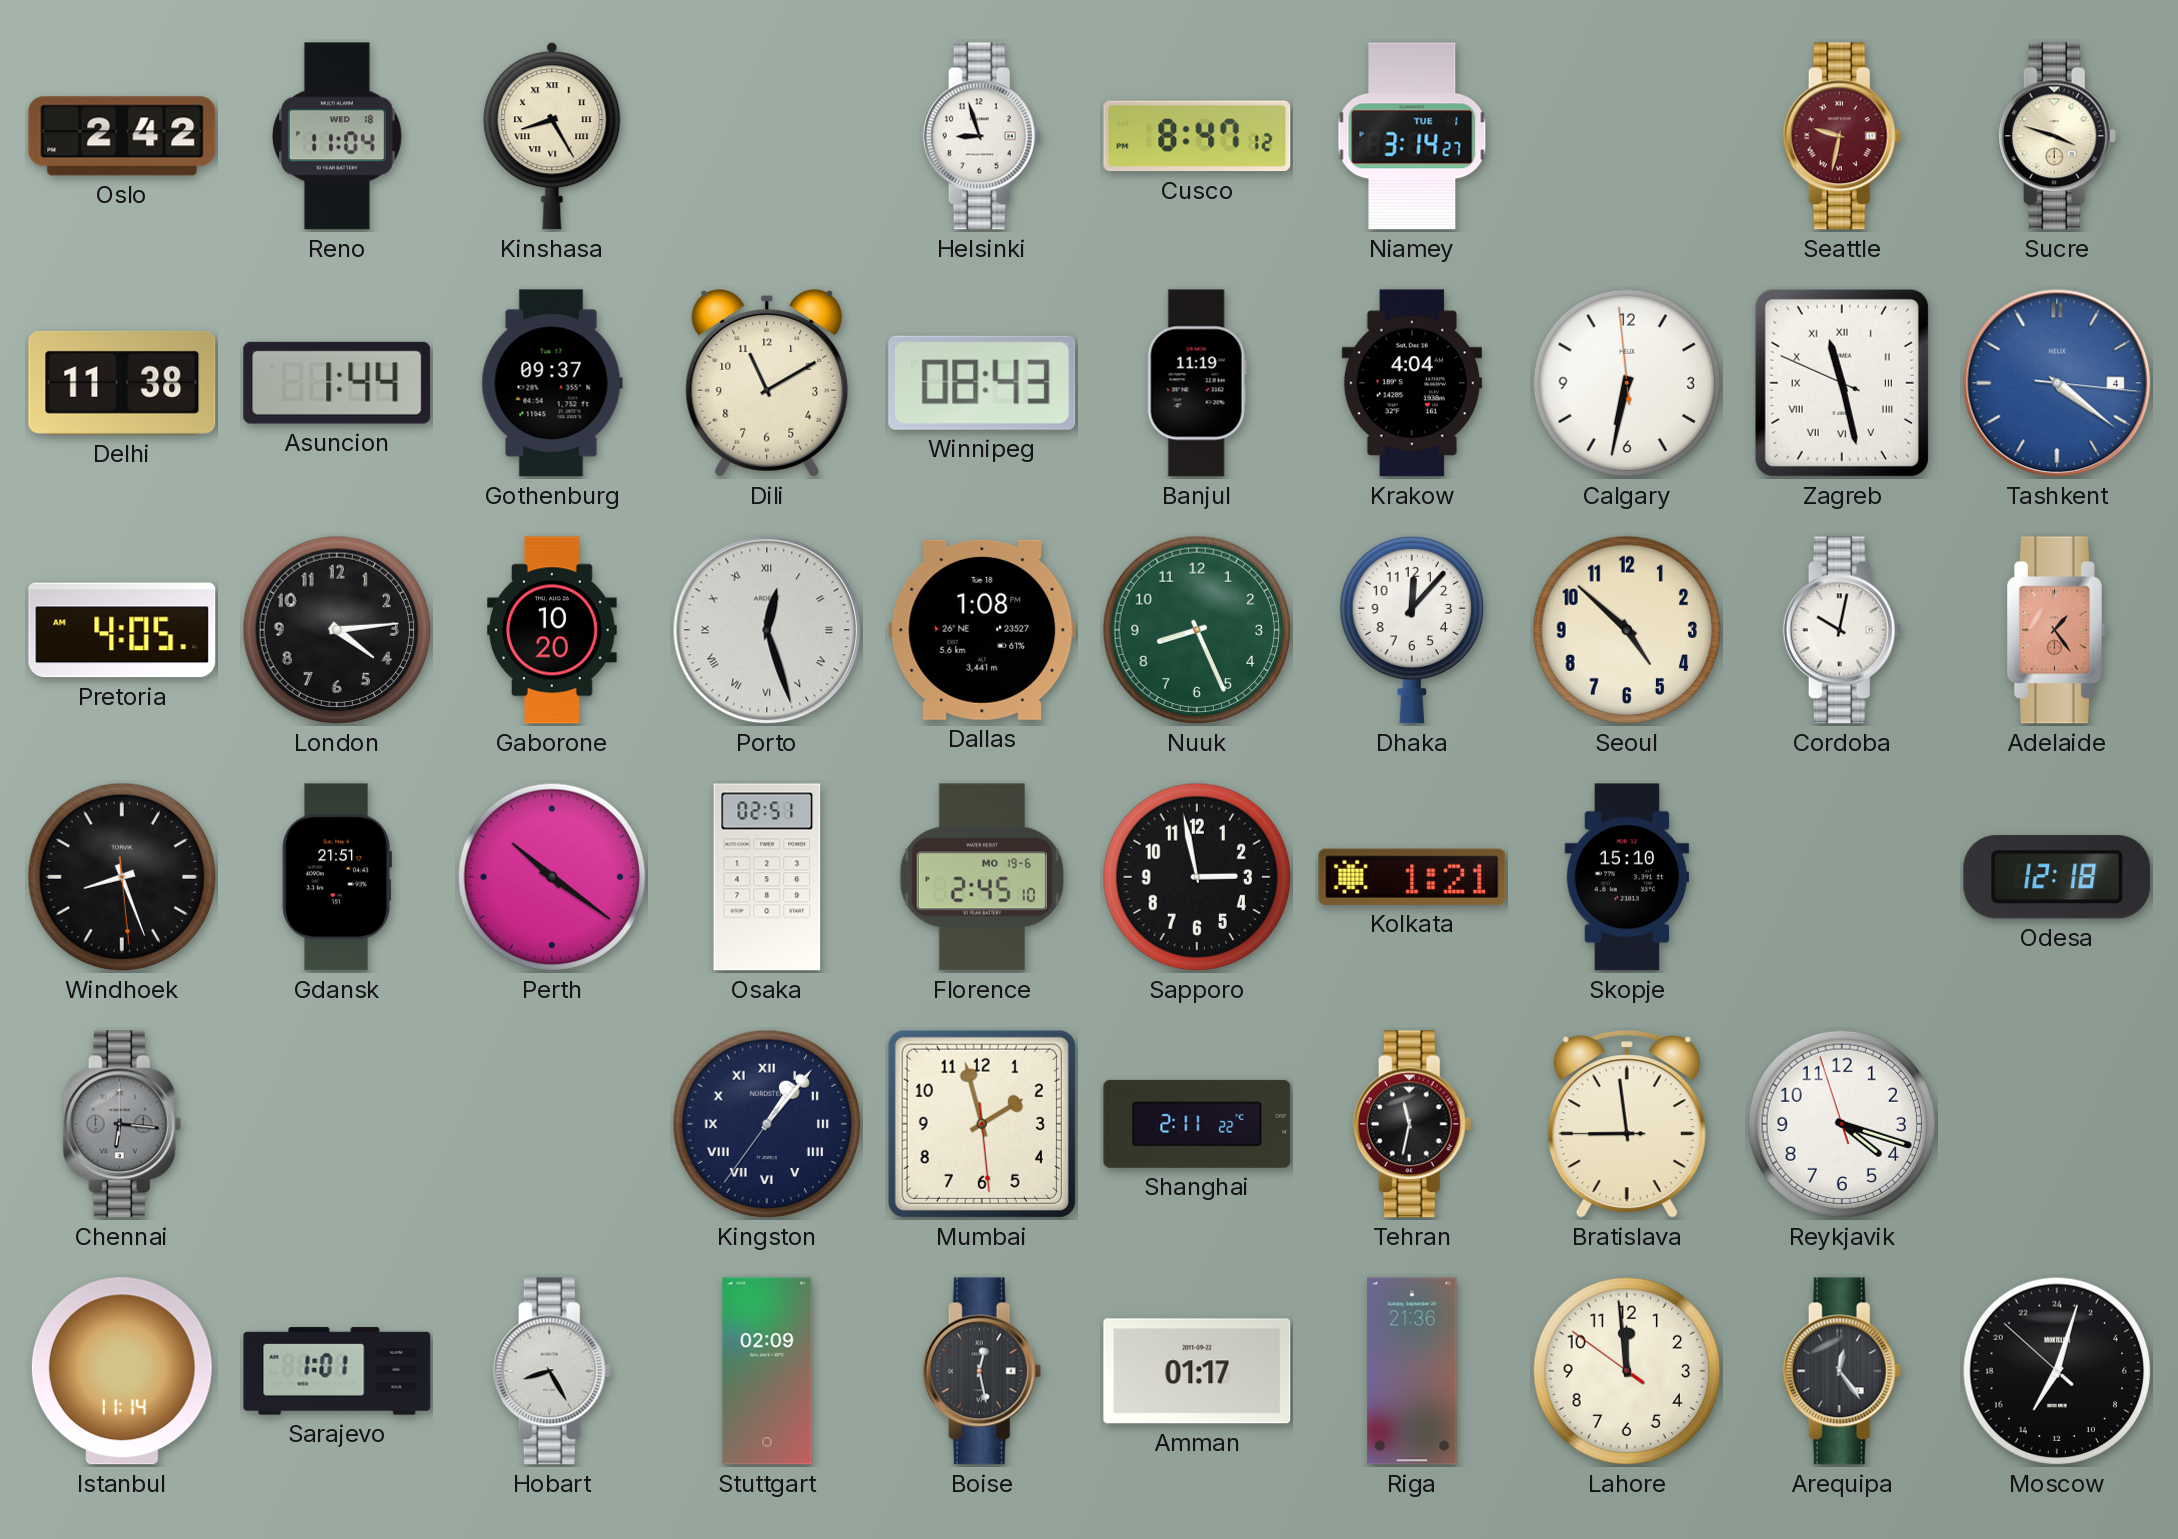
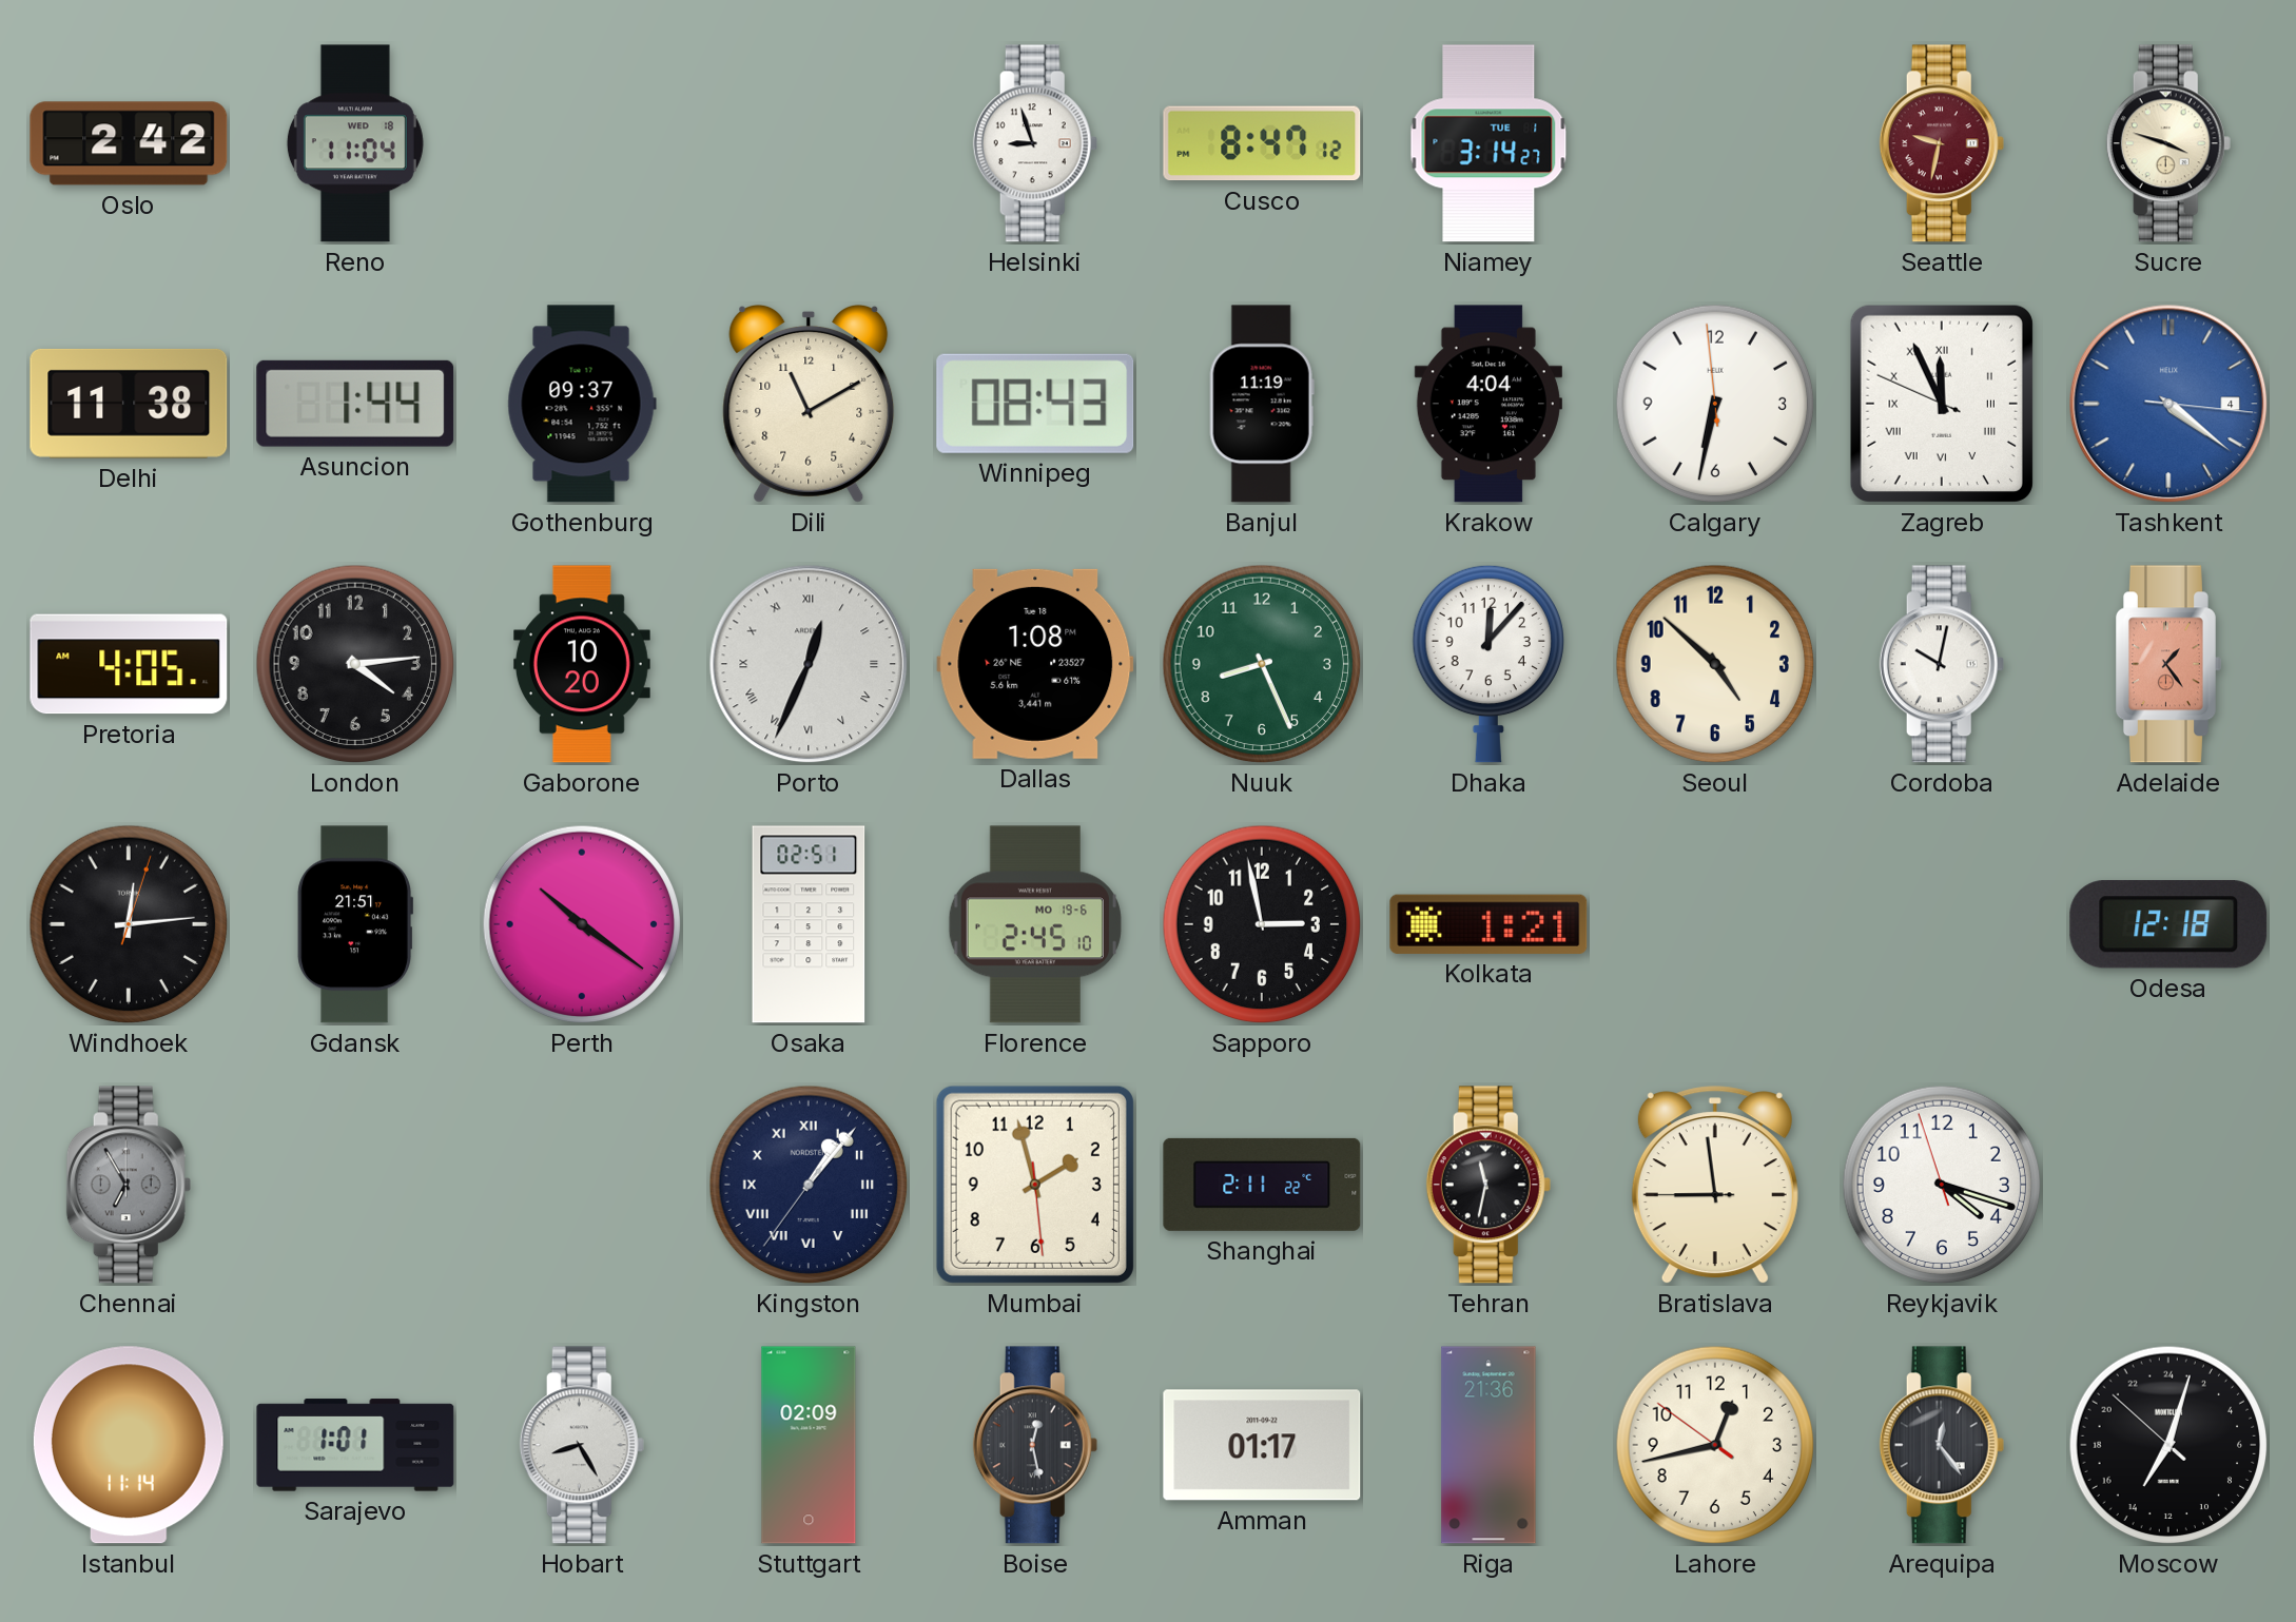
Kinshasa: 8:25 -> none (552, 136)
Zagreb: 11:27 -> 11:55 (1942, 404)
Porto: 12:27 -> 12:34 (809, 664)
Windhoek: 8:26 -> 12:14 (129, 924)
Skopje: 15:10 -> none (1626, 877)
Chennai: 6:16 -> 6:55 (129, 1185)
Lahore: 11:58 -> 12:42 (1715, 1445)
